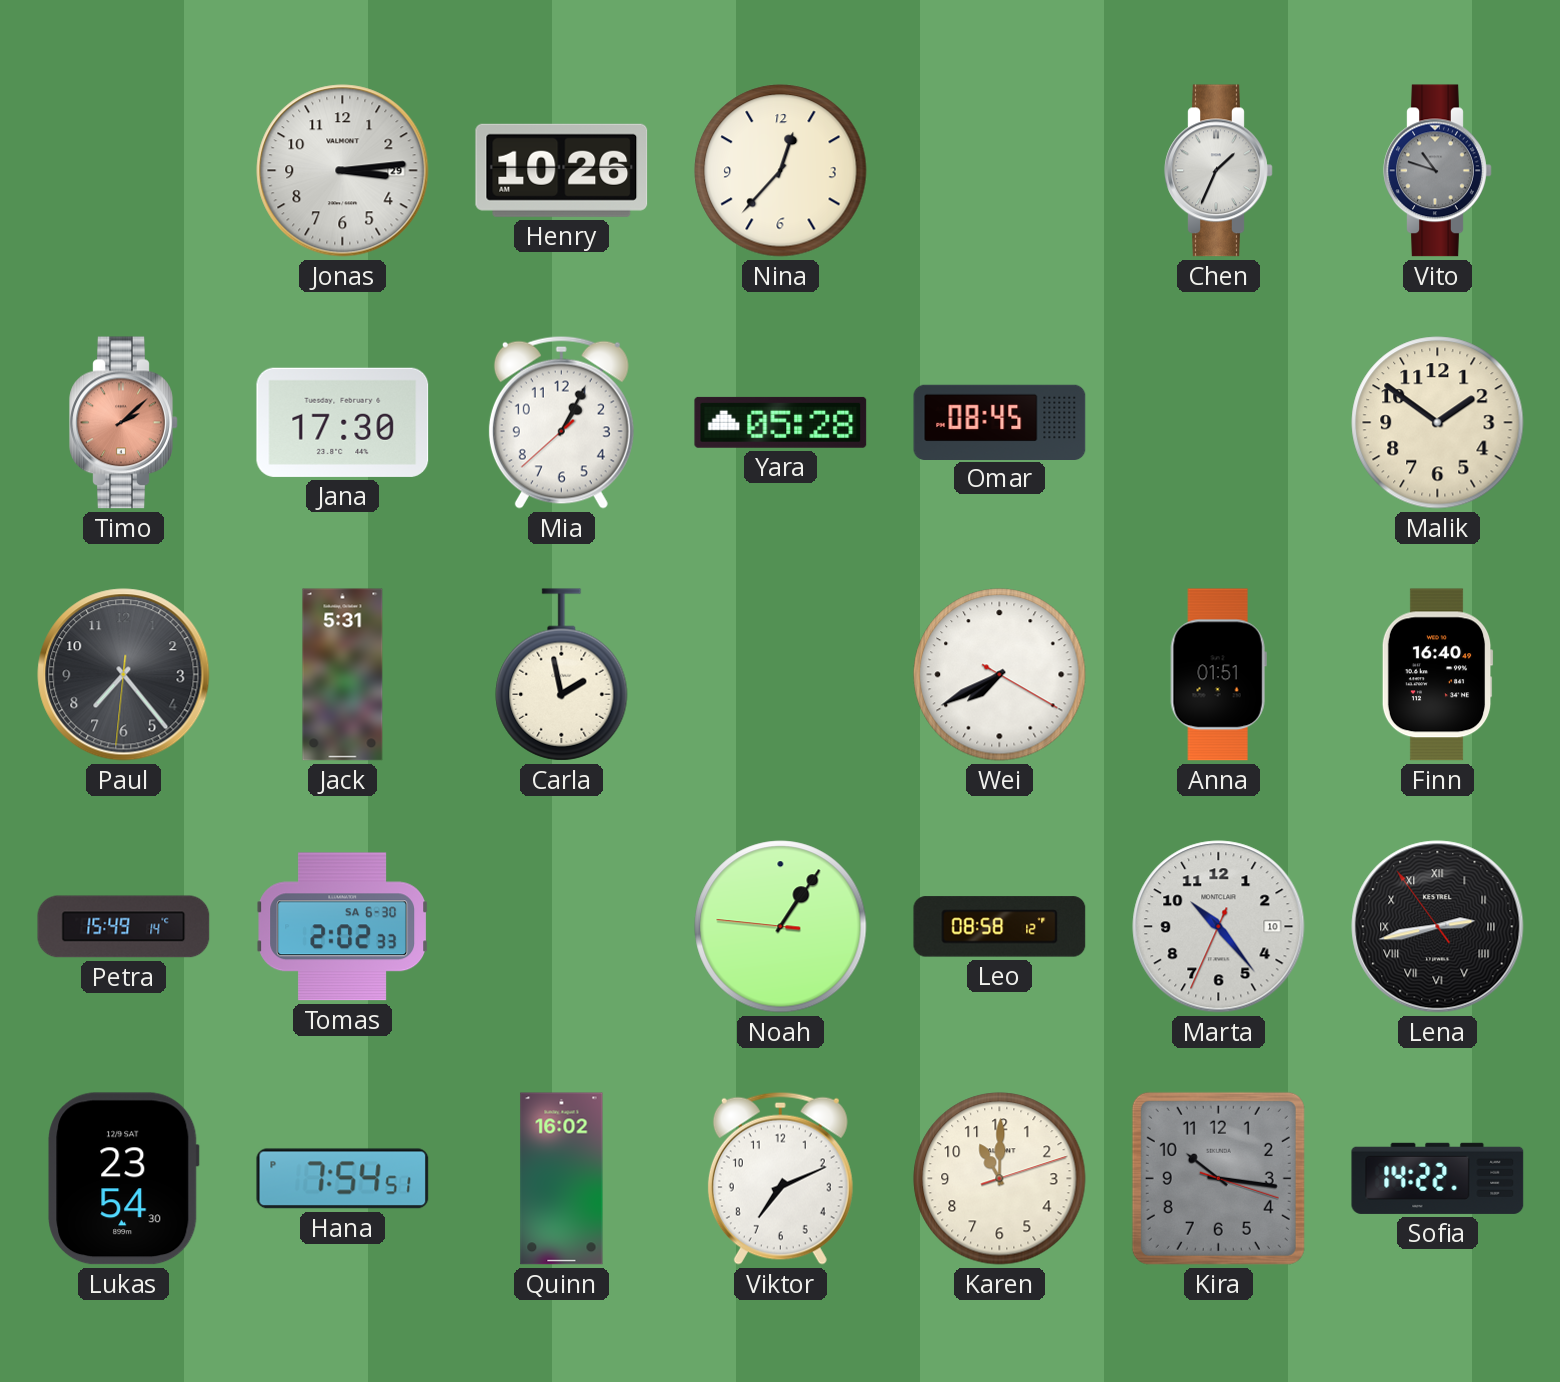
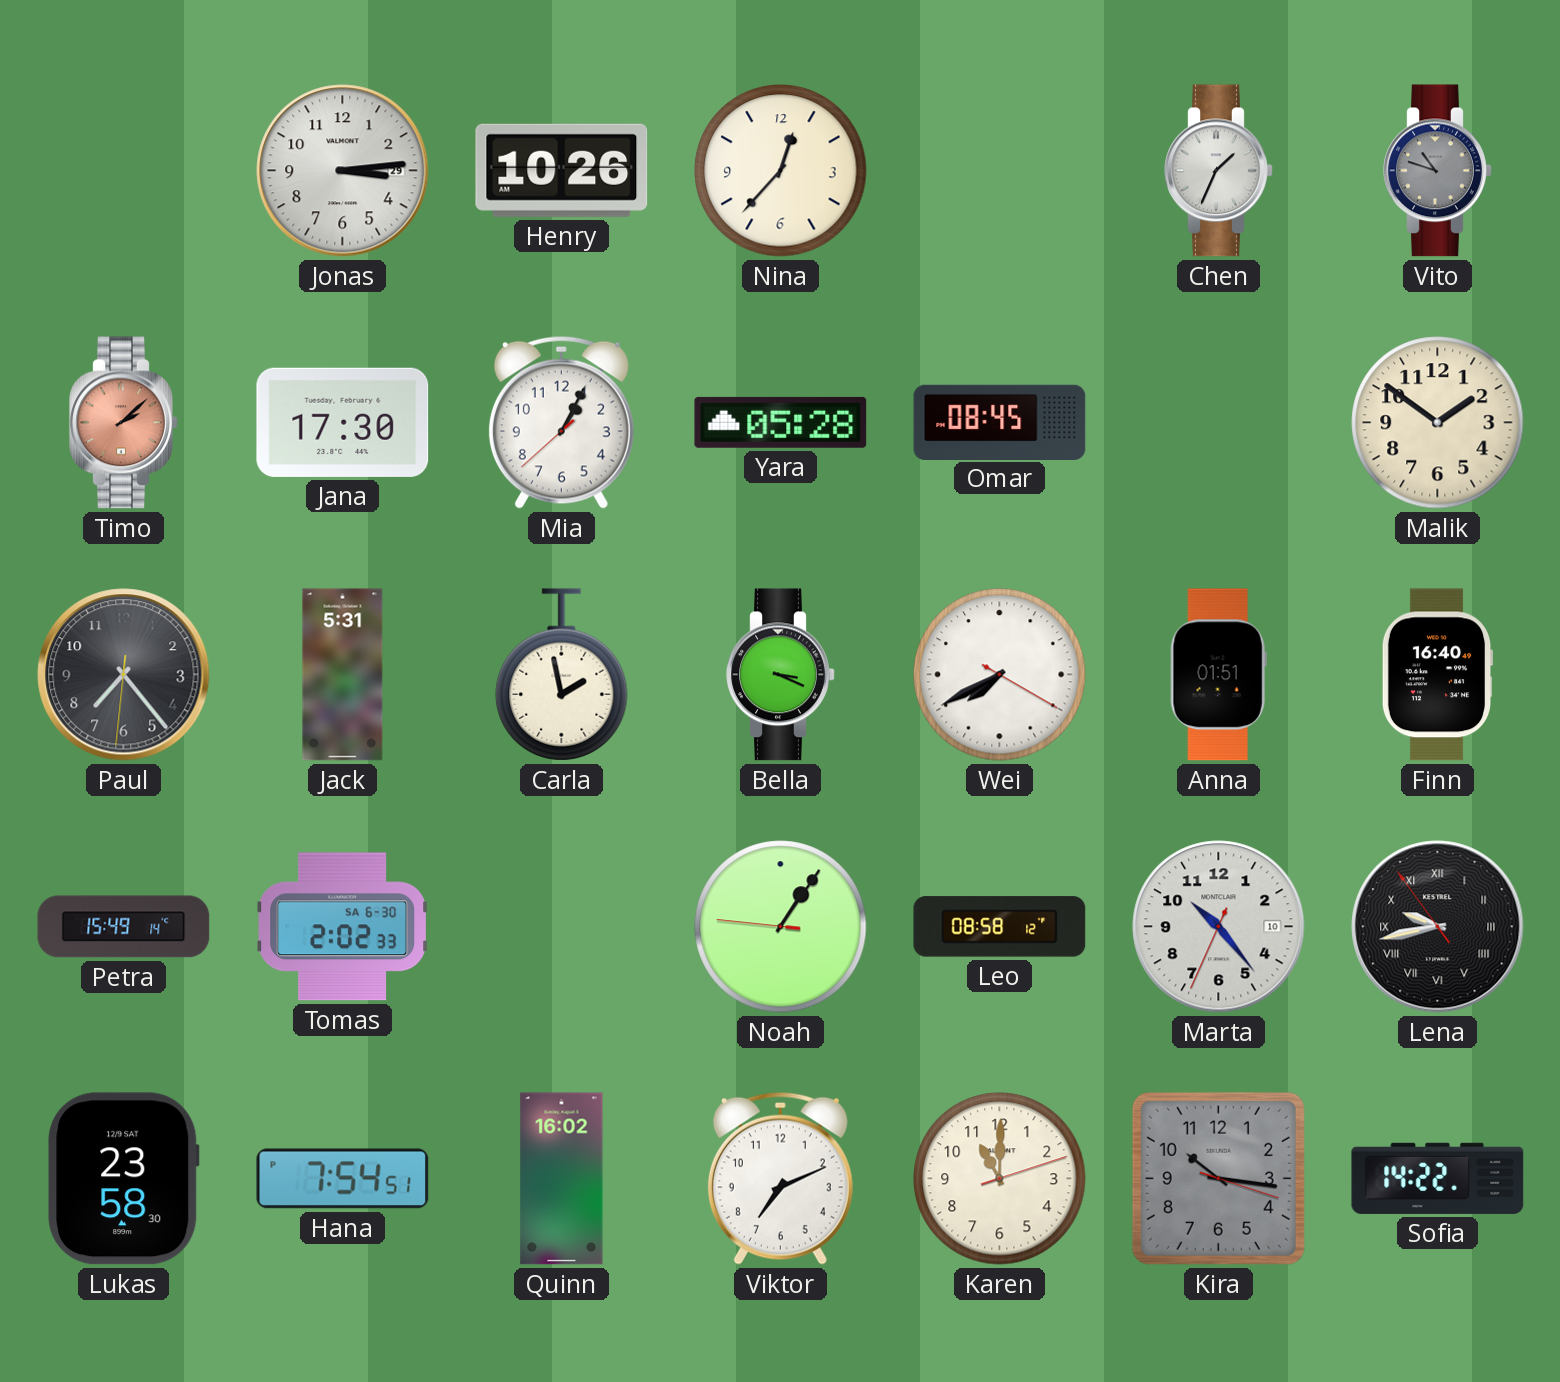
Bella: none -> 3:19 (781, 675)
Lena: 2:42 -> 9:42 (1438, 927)
Lukas: 23:54 -> 23:58 (124, 1179)
